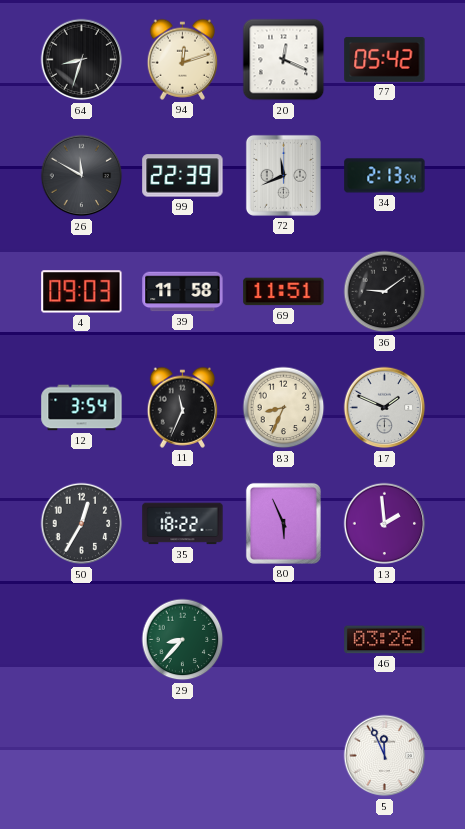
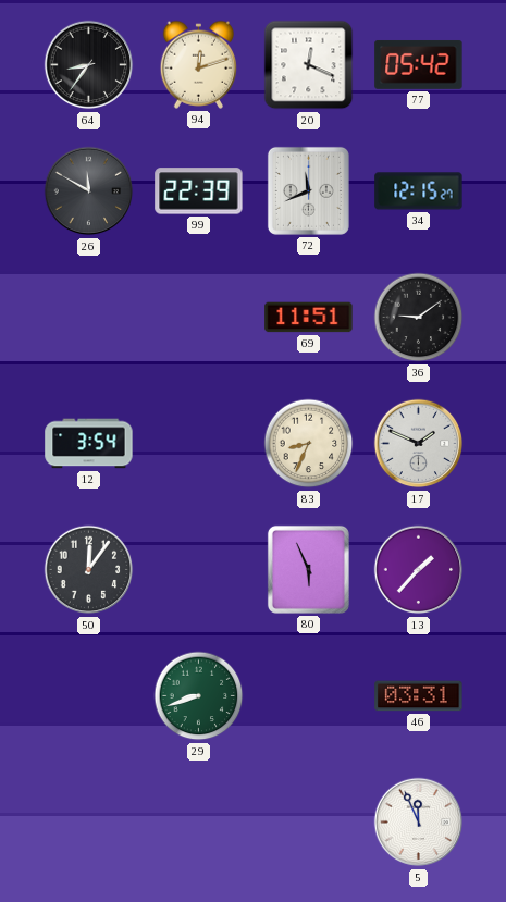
64: 8:33 -> 8:36 (89, 65)
34: 2:13 -> 12:15 (419, 191)
4: 09:03 -> none (82, 292)
39: 11:58 -> none (183, 292)
11: 11:34 -> none (183, 407)
50: 12:35 -> 12:06 (89, 570)
35: 18:22 -> none (183, 524)
13: 1:59 -> 1:37 (419, 570)
29: 8:37 -> 8:42 (199, 696)
46: 03:26 -> 03:31 (419, 696)
